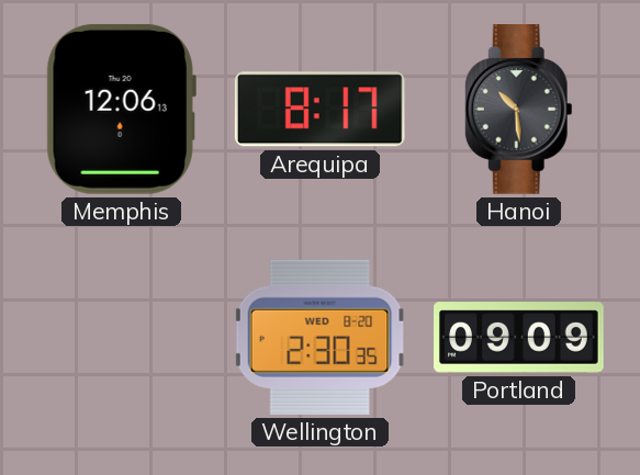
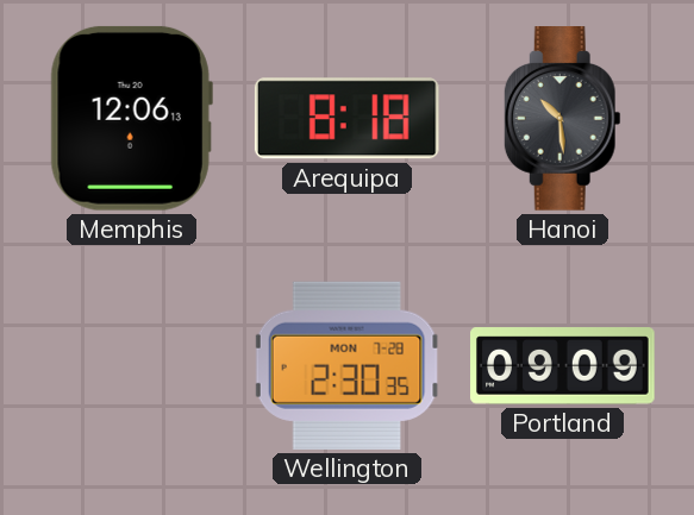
Arequipa: 8:17 -> 8:18 (346, 119)
Wellington date: WED 8-20 -> MON 7-28 (348, 365)
